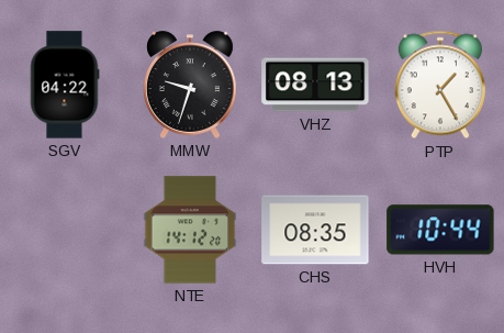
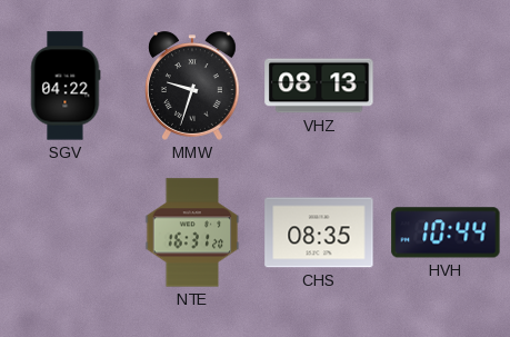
PTP: 1:25 -> none (440, 85)
NTE: 14:12 -> 16:31 (192, 232)
